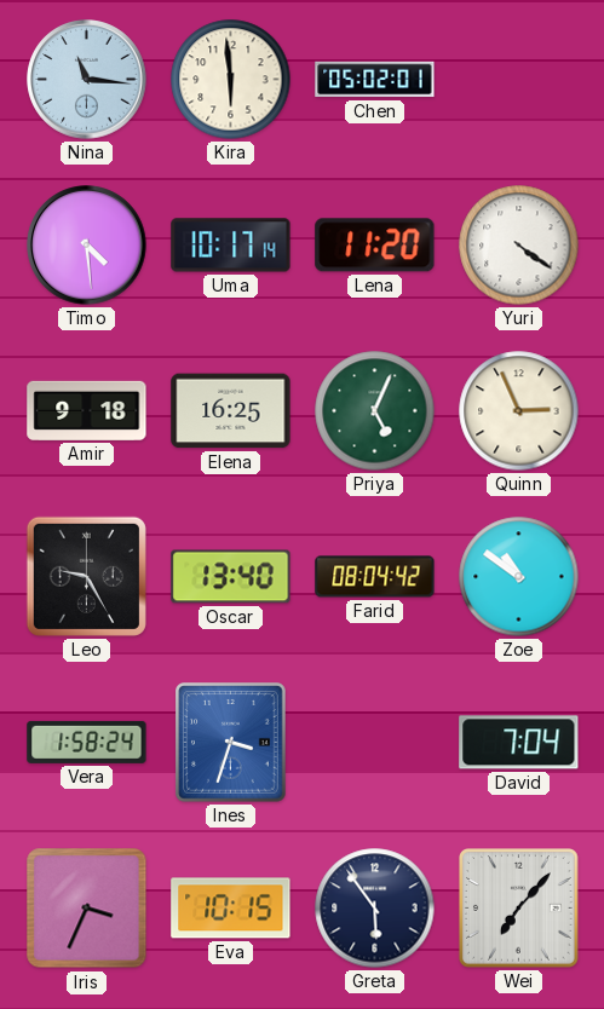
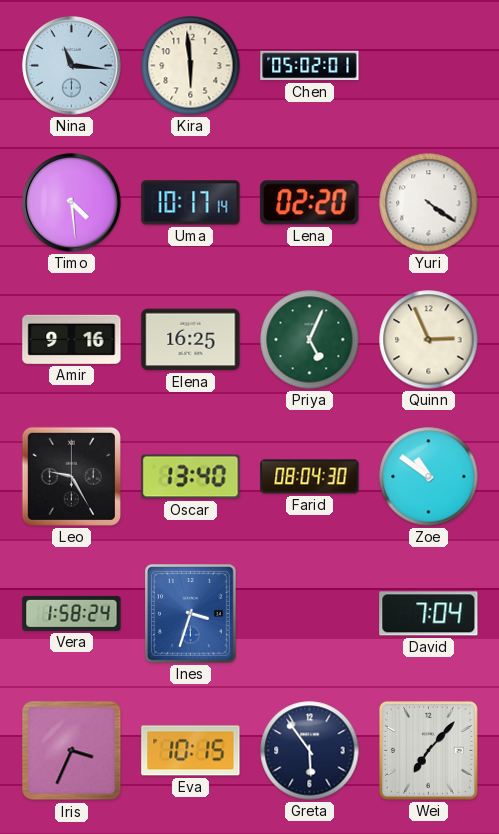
Lena: 11:20 -> 02:20 (310, 203)
Amir: 9:18 -> 9:16 (72, 339)
Farid: 08:04:42 -> 08:04:30 (310, 477)
